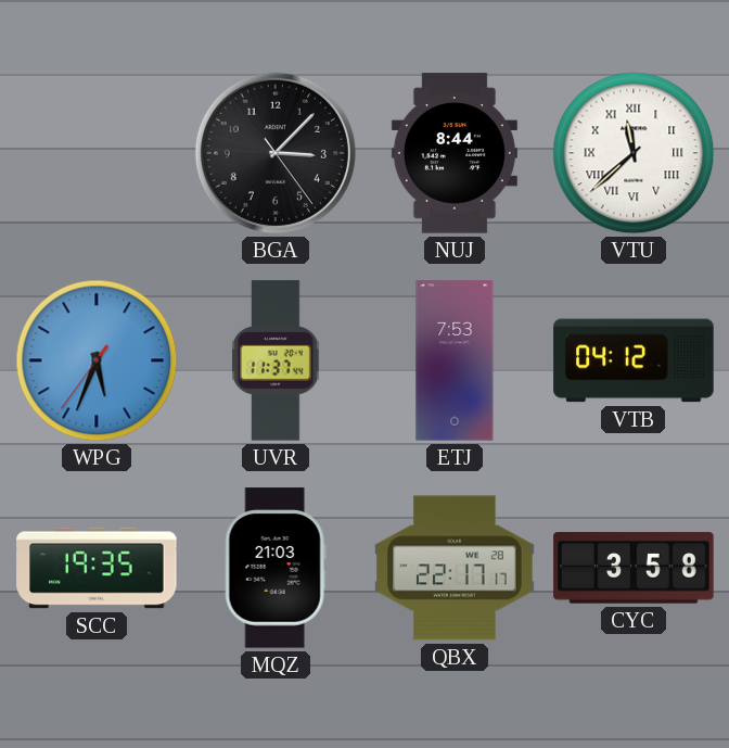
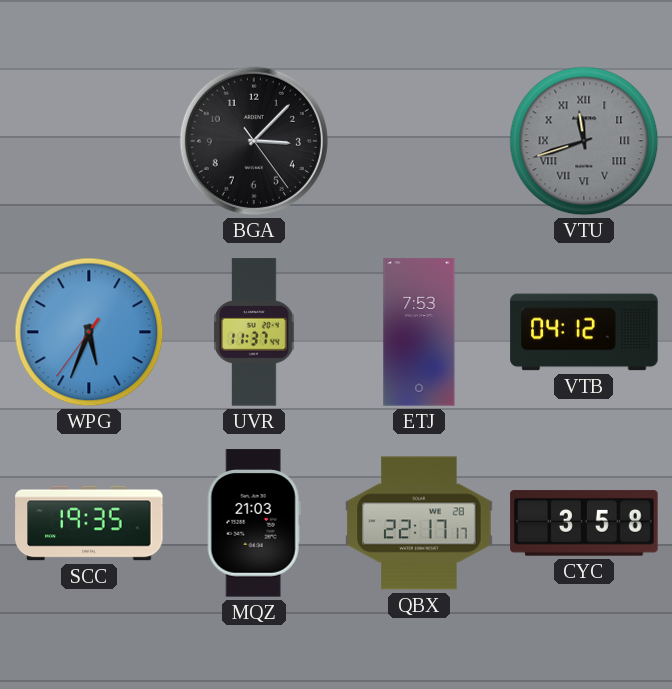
NUJ: 8:44 -> none (455, 153)
VTU: 11:38 -> 11:42 (584, 141)
VTU dial: white -> grey (584, 141)
